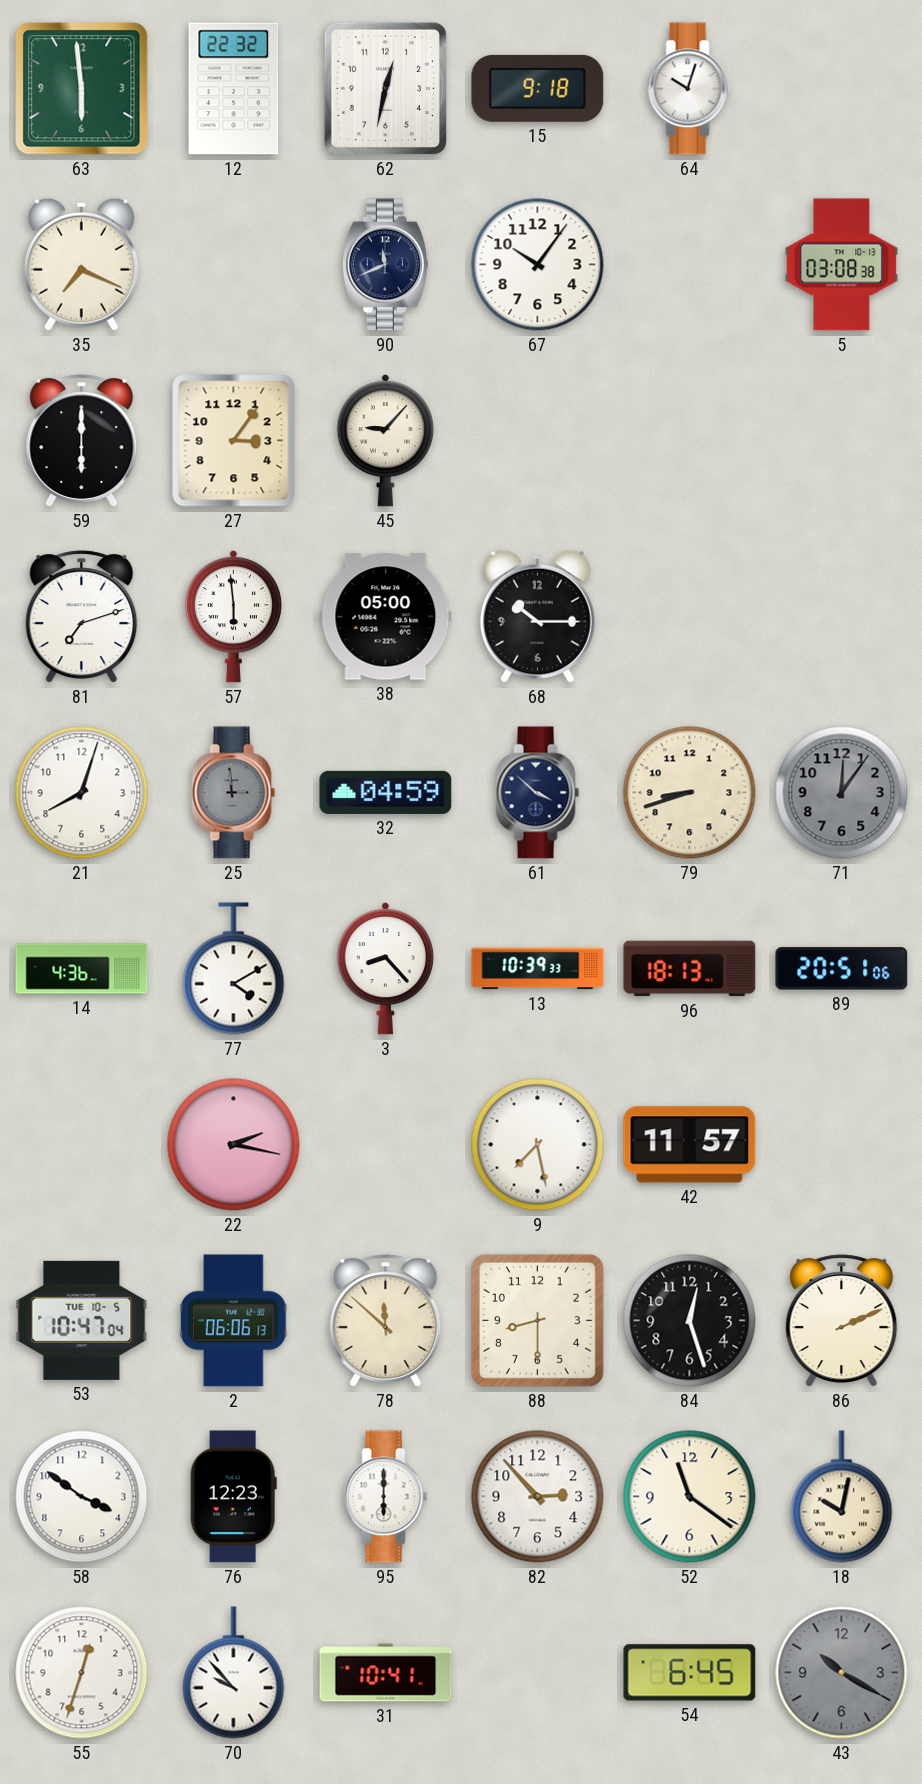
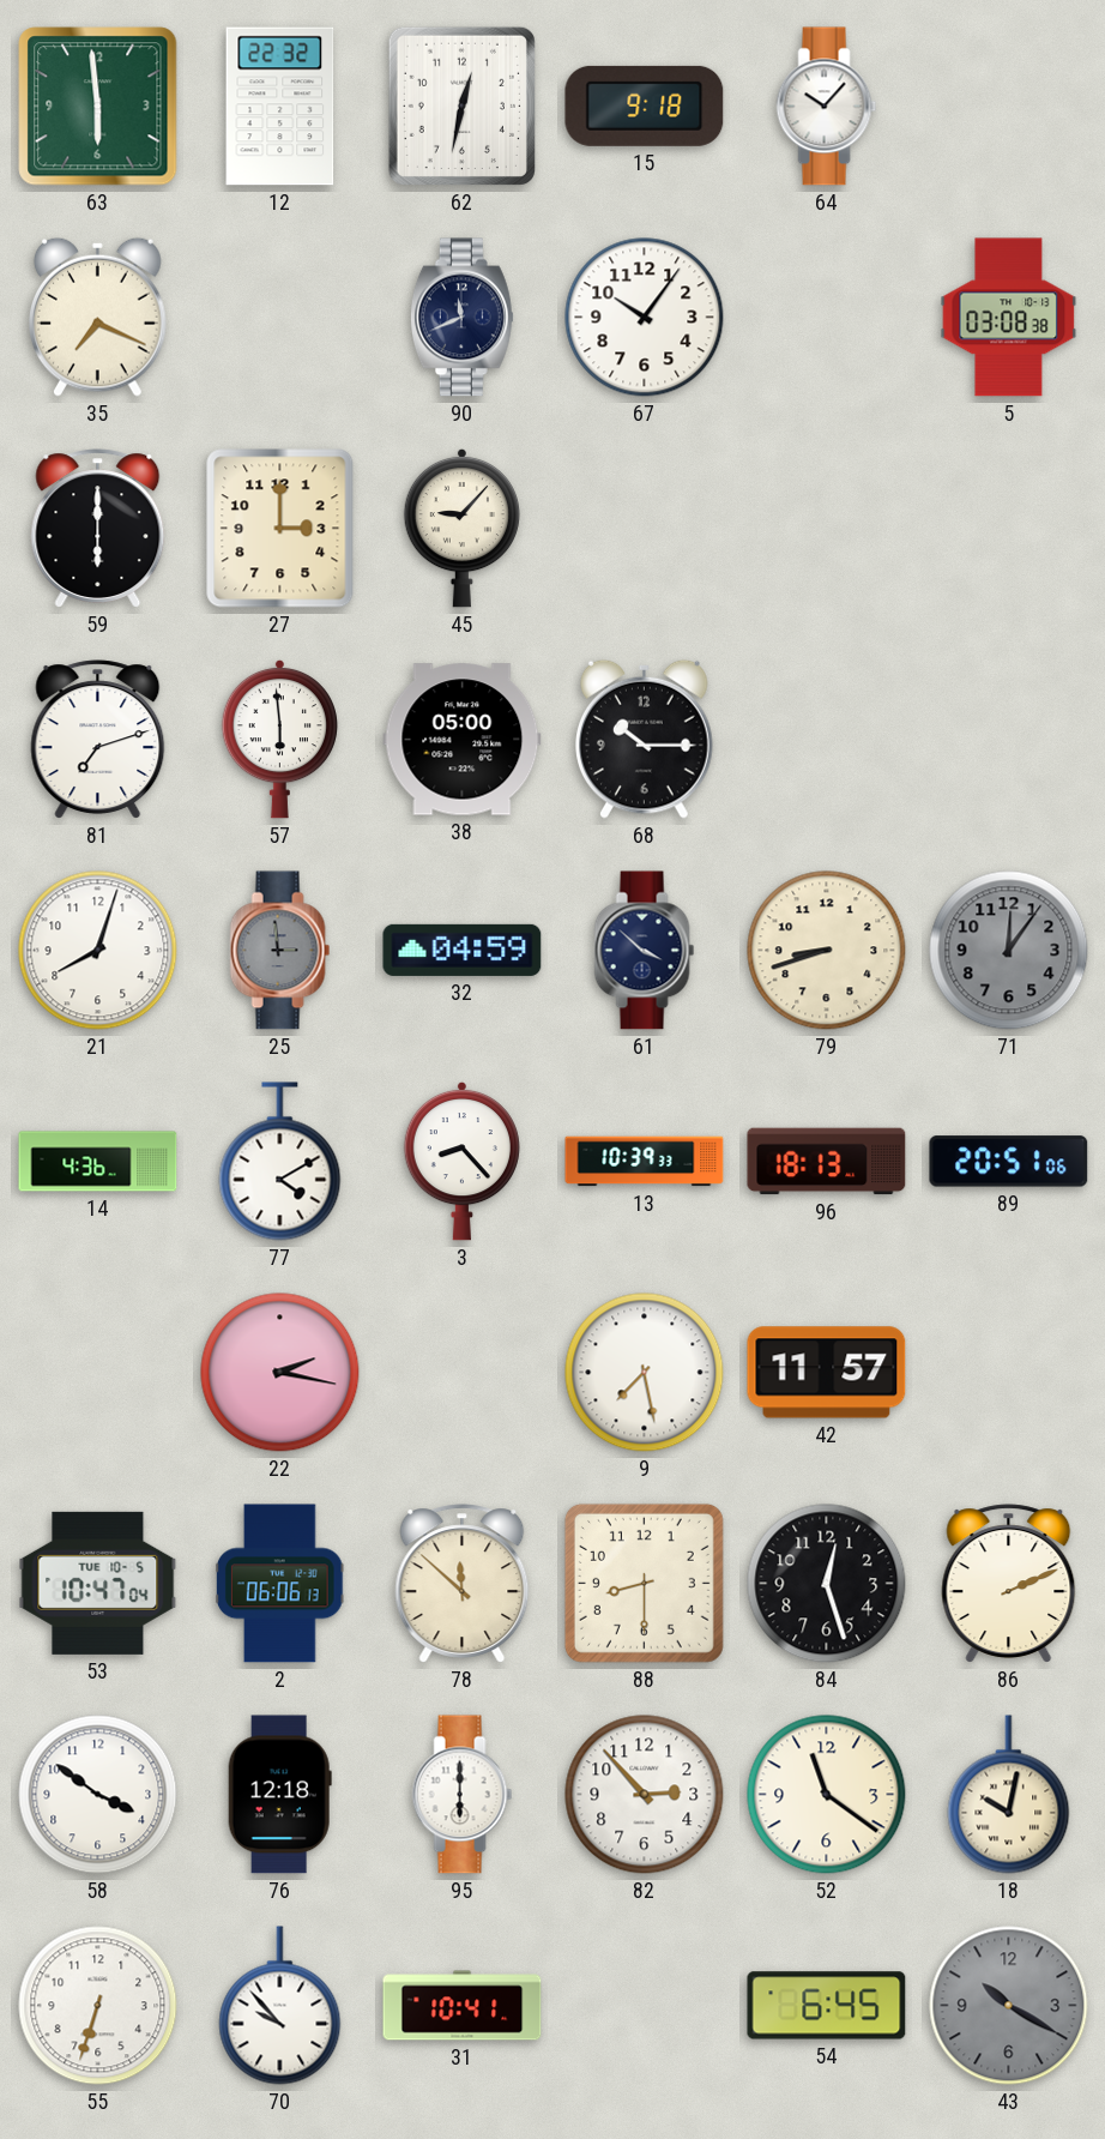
64: 10:03 -> 10:07 (827, 107)
27: 3:06 -> 3:00 (280, 529)
76: 12:23 -> 12:18 (279, 1795)
55: 12:33 -> 6:33 (98, 2006)
